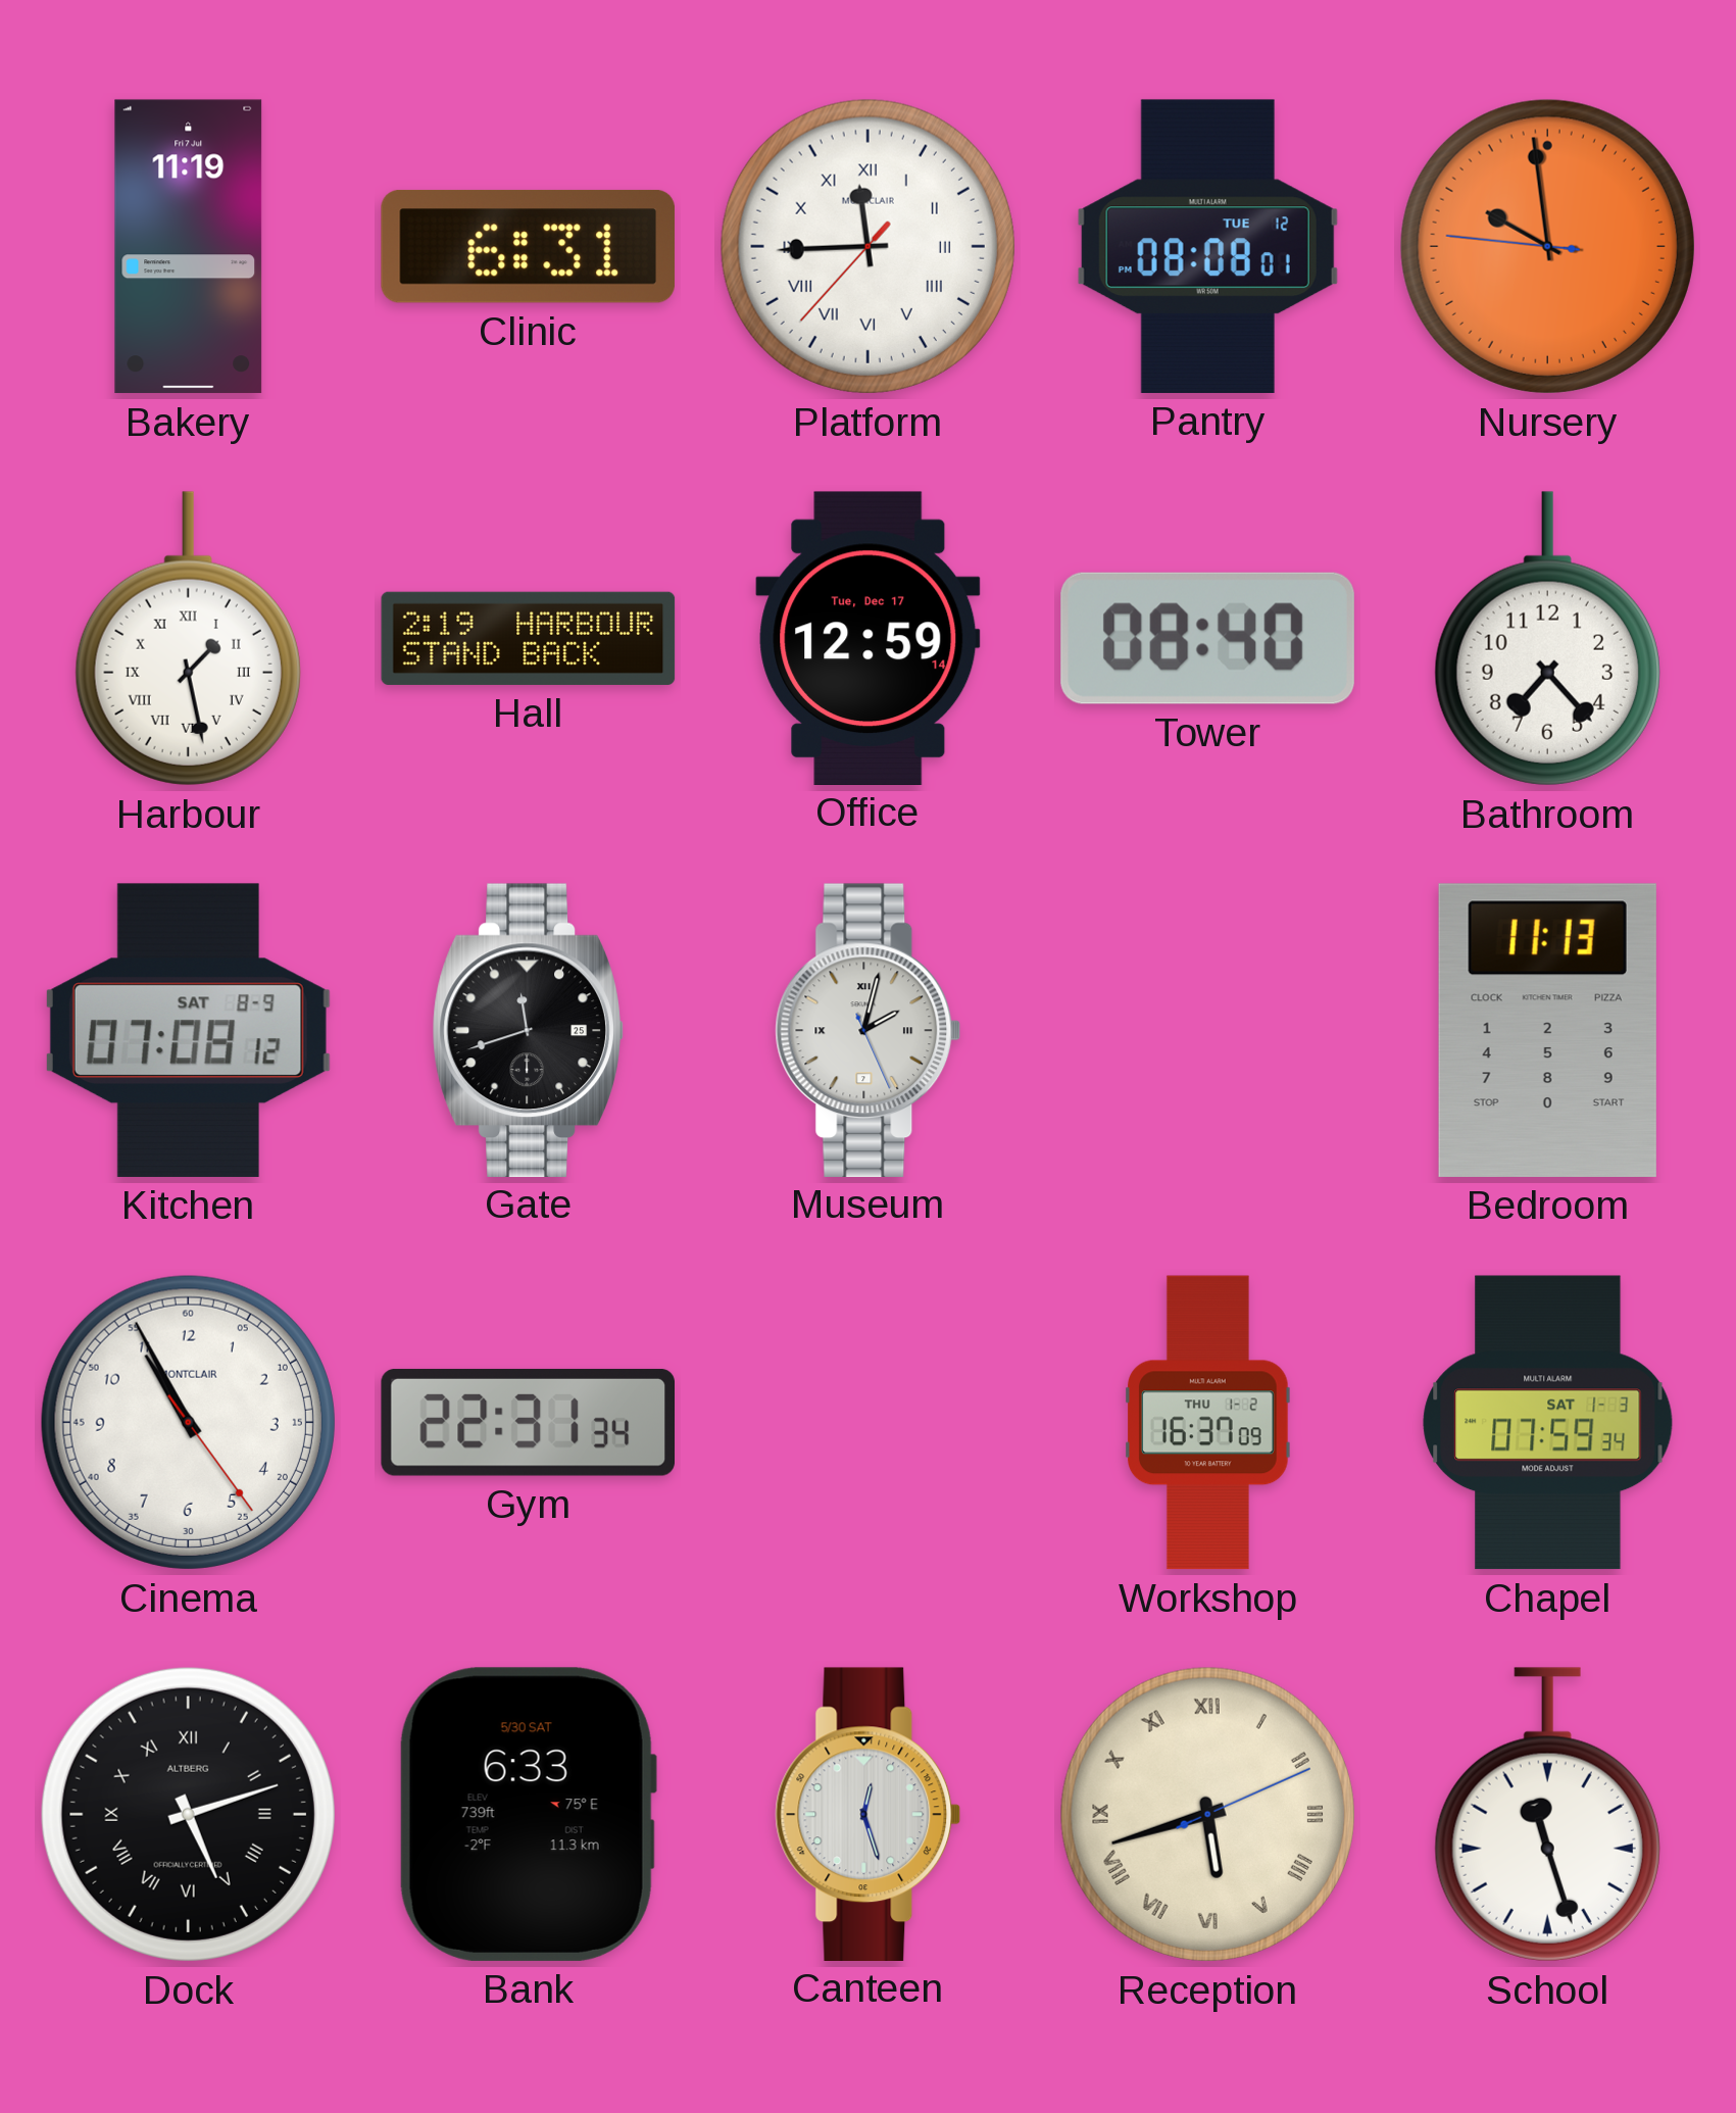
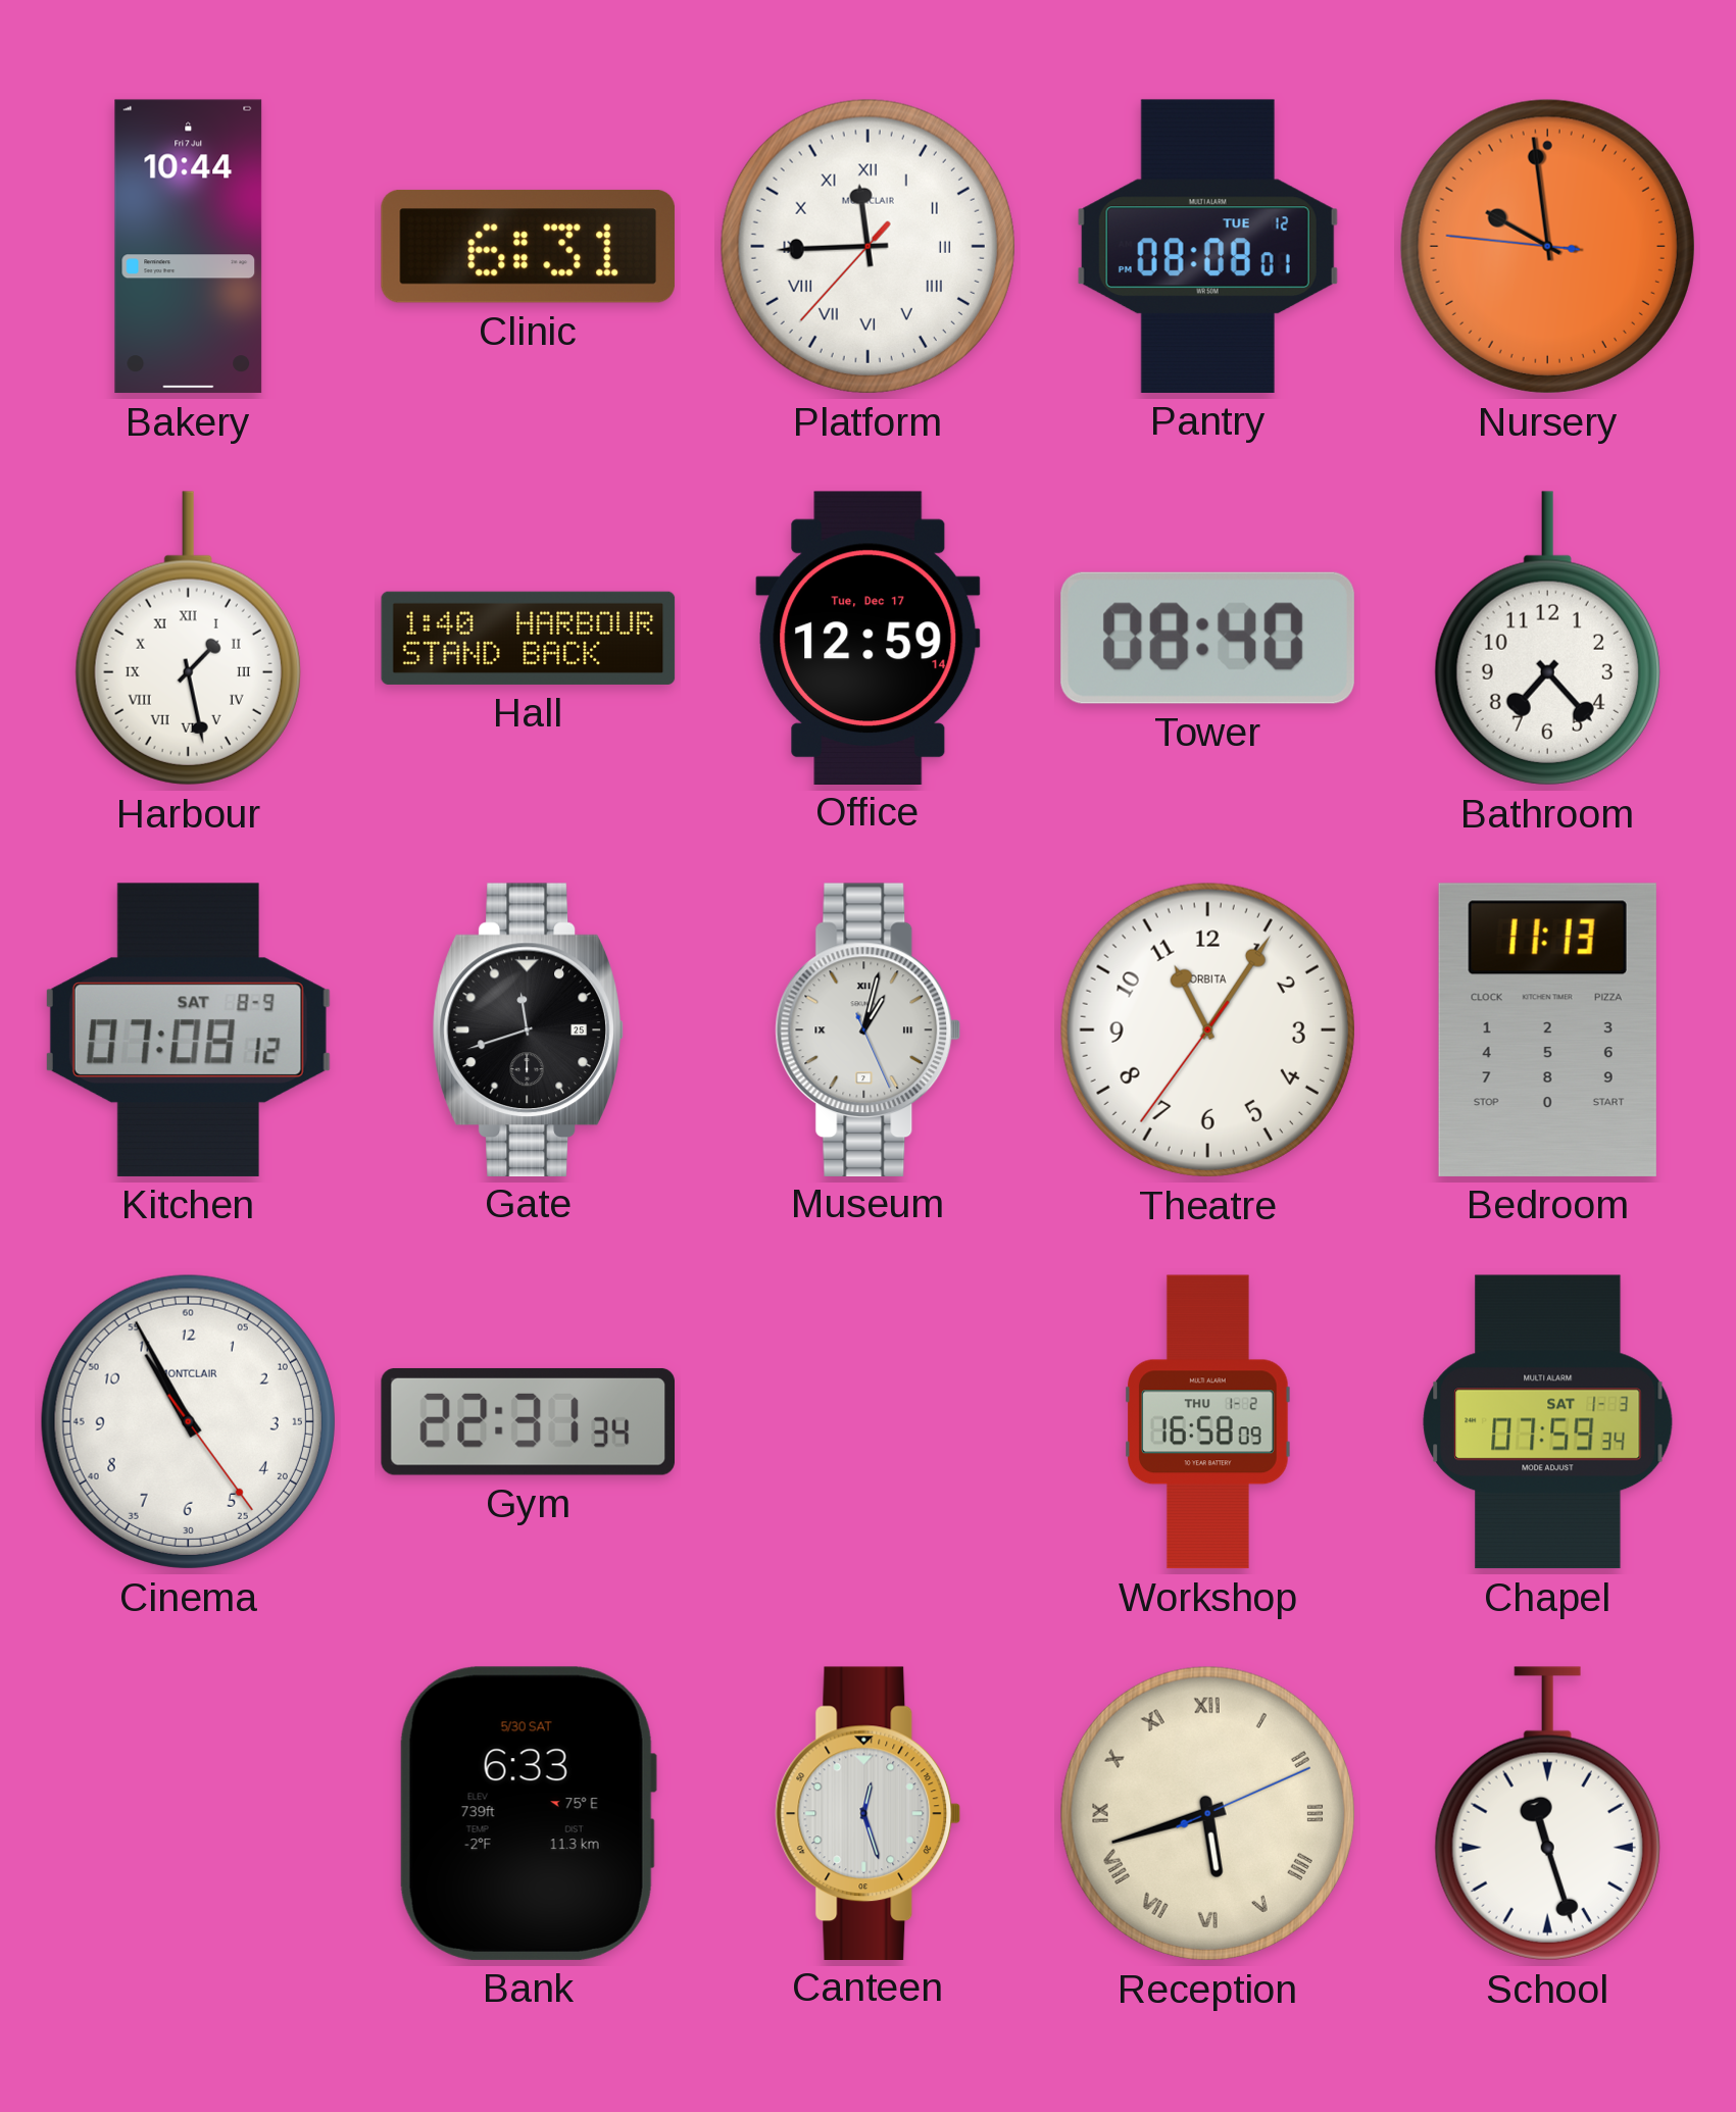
Bakery: 11:19 -> 10:44 (189, 247)
Hall: 2:19 -> 1:40 (529, 638)
Museum: 2:02 -> 1:02 (869, 1029)
Theatre: none -> 11:05 (1207, 1029)
Workshop: 16:37 -> 16:58 (1208, 1422)
Dock: 5:12 -> none (188, 1814)
